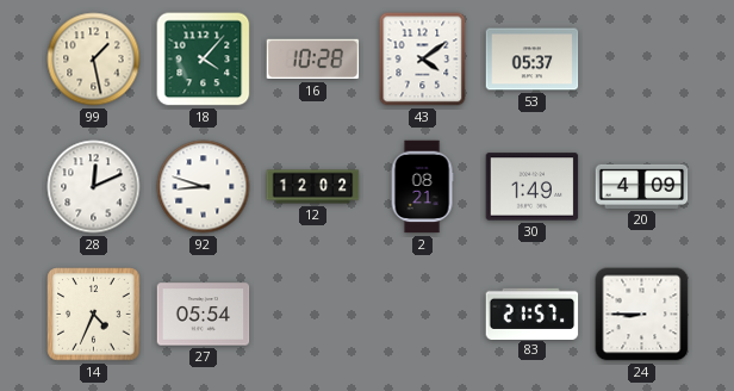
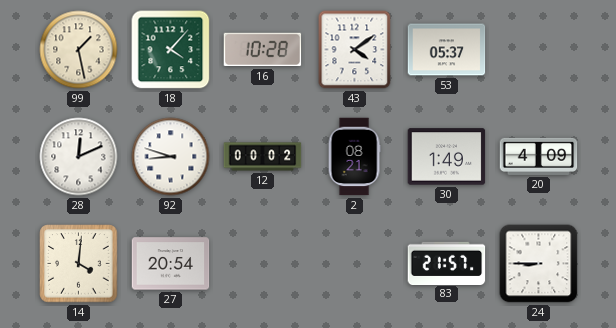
12: 12:02 -> 00:02 (263, 157)
14: 4:34 -> 4:01 (79, 264)
27: 05:54 -> 20:54 (171, 264)
